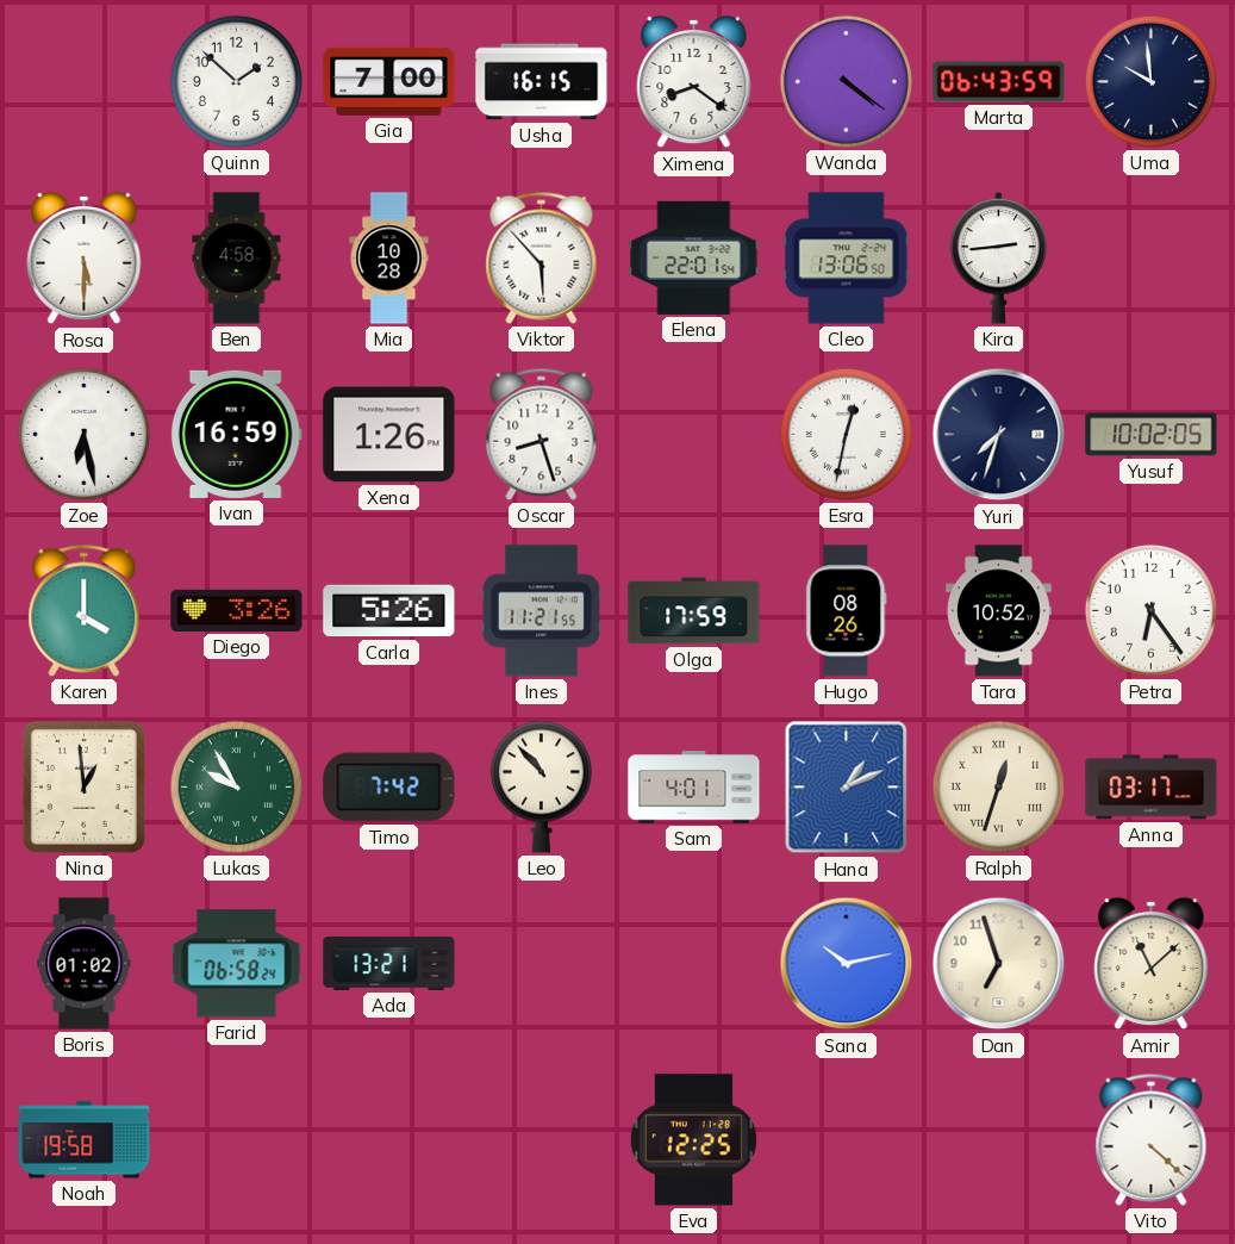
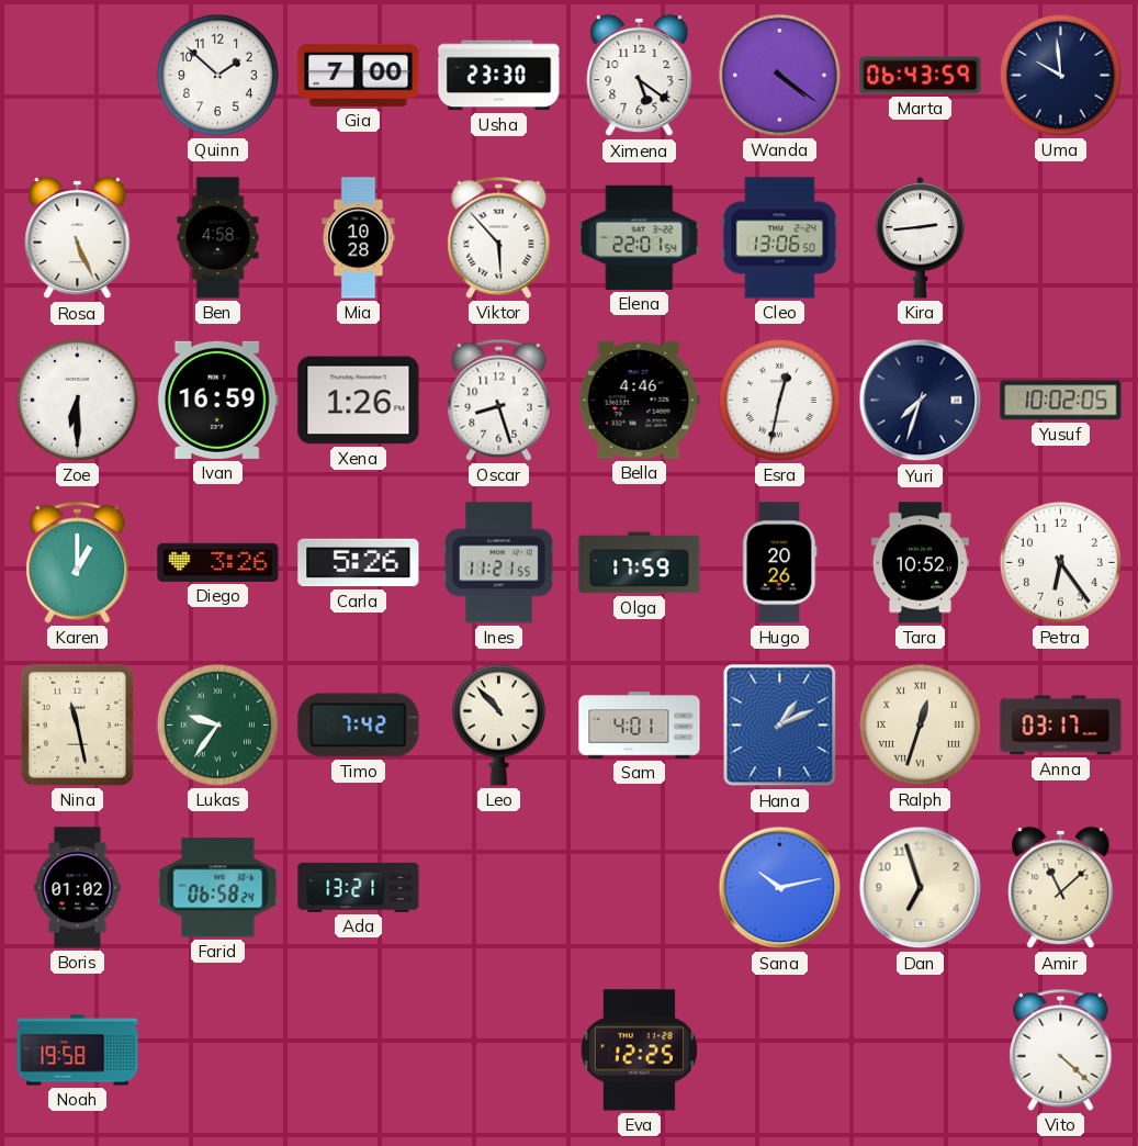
Usha: 16:15 -> 23:30 (499, 76)
Ximena: 8:21 -> 5:21 (640, 76)
Rosa: 5:30 -> 5:26 (78, 238)
Zoe: 6:28 -> 6:30 (77, 400)
Bella: none -> 4:46 (639, 400)
Karen: 4:00 -> 1:00 (78, 562)
Hugo: 08:26 -> 20:26 (780, 563)
Nina: 12:59 -> 11:28 (77, 724)
Lukas: 9:55 -> 9:36 (217, 724)
